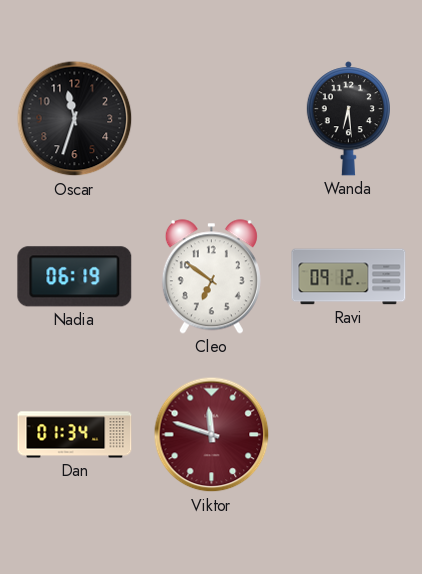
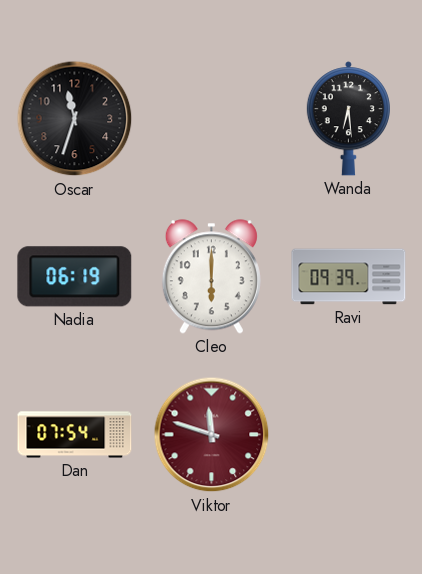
Cleo: 6:51 -> 6:00 (211, 277)
Ravi: 09:12 -> 09:39 (349, 277)
Dan: 01:34 -> 07:54 (75, 435)
